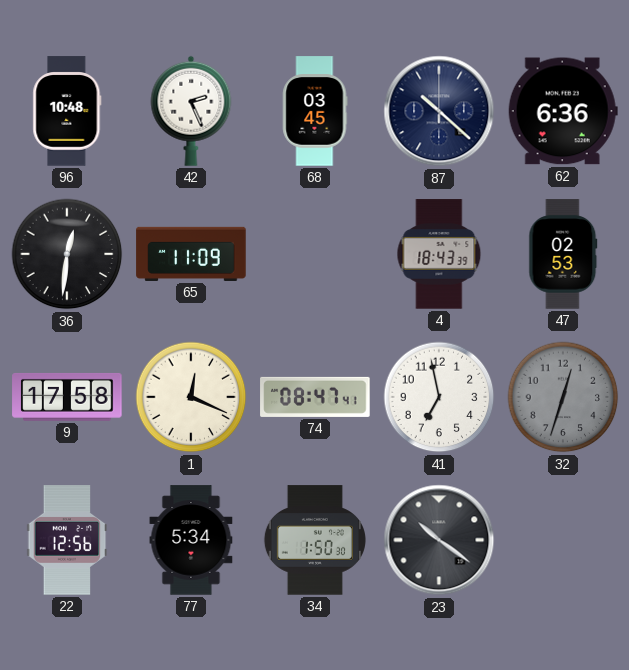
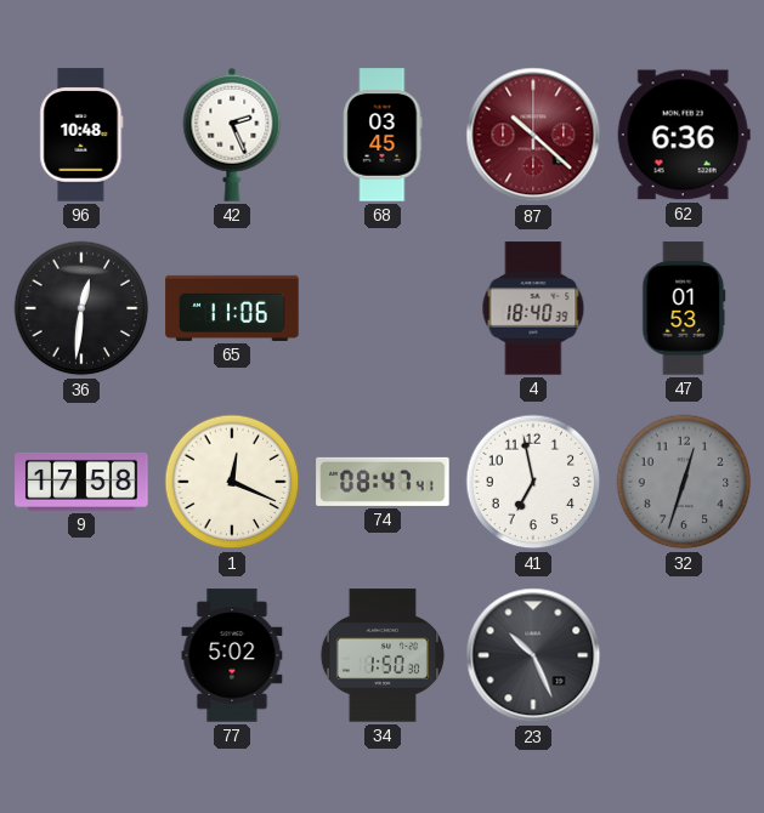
87 dial: navy -> burgundy (533, 135)
65: 11:09 -> 11:06 (232, 308)
4: 18:43 -> 18:40 (533, 308)
47: 02:53 -> 01:53 (684, 308)
22: 12:56 -> none (67, 540)
77: 5:34 -> 5:02 (232, 655)
23: 10:21 -> 10:26 (533, 655)
